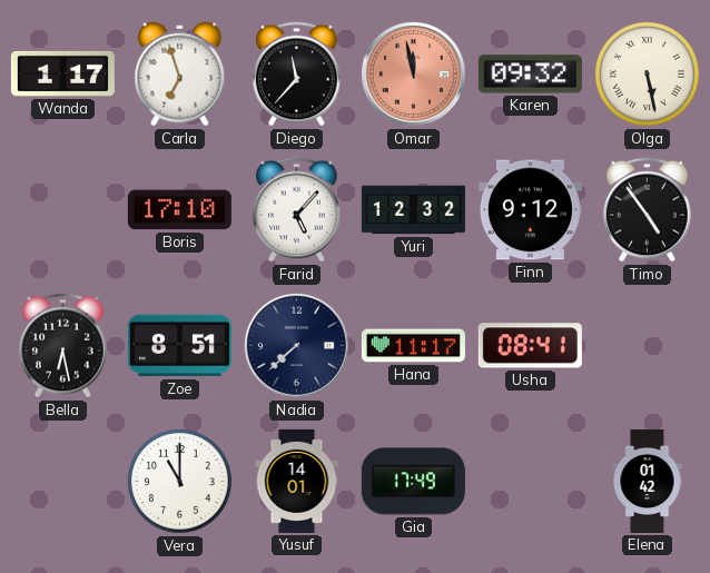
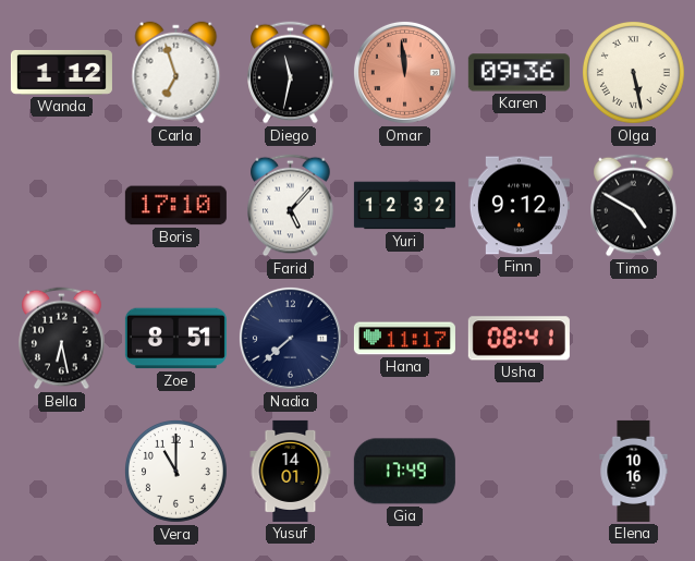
Wanda: 1:17 -> 1:12 (61, 72)
Diego: 11:37 -> 11:32 (291, 73)
Omar: 11:58 -> 11:59 (404, 72)
Karen: 09:32 -> 09:36 (519, 73)
Timo: 4:54 -> 4:50 (634, 206)
Elena: 01:42 -> 10:16 (634, 471)
